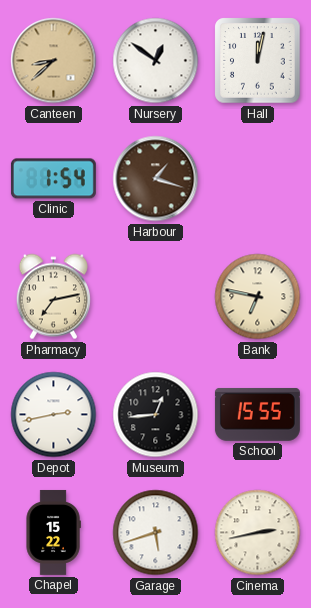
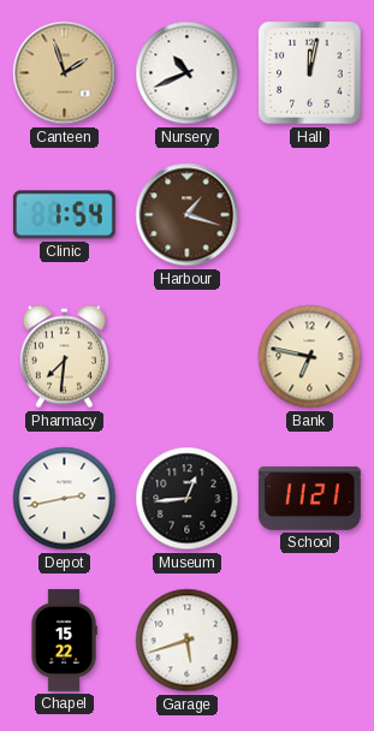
Canteen: 8:38 -> 1:57 (65, 73)
Nursery: 12:51 -> 10:41 (188, 73)
Pharmacy: 7:13 -> 7:31 (64, 357)
School: 15:55 -> 11:21 (309, 498)
Cinema: 2:43 -> none (258, 533)
